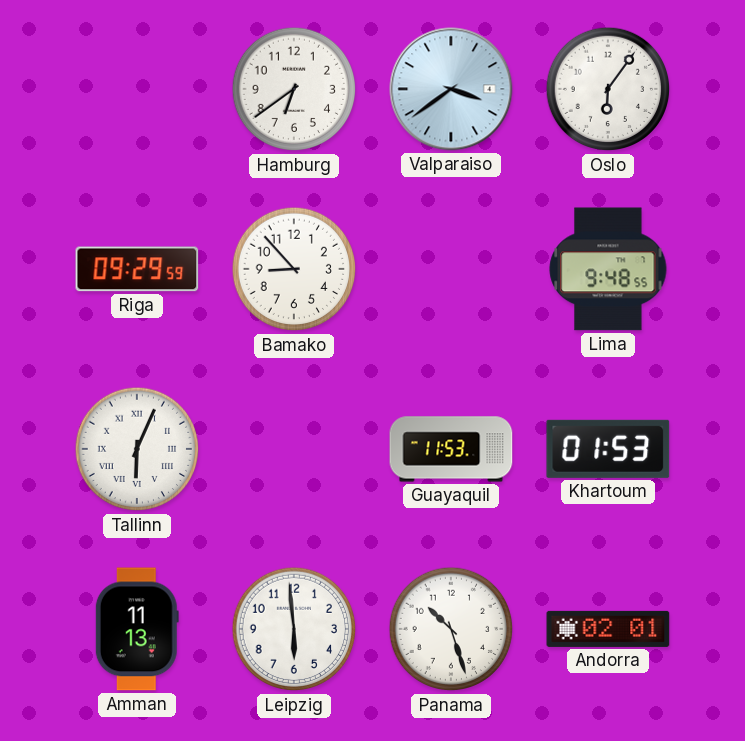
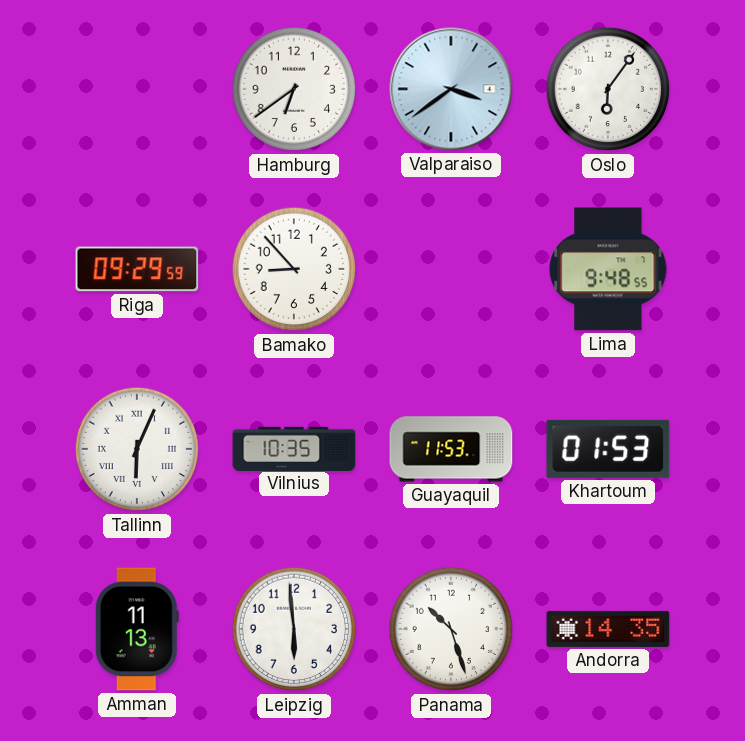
Vilnius: none -> 10:35 (294, 448)
Andorra: 02:01 -> 14:35 (608, 629)
